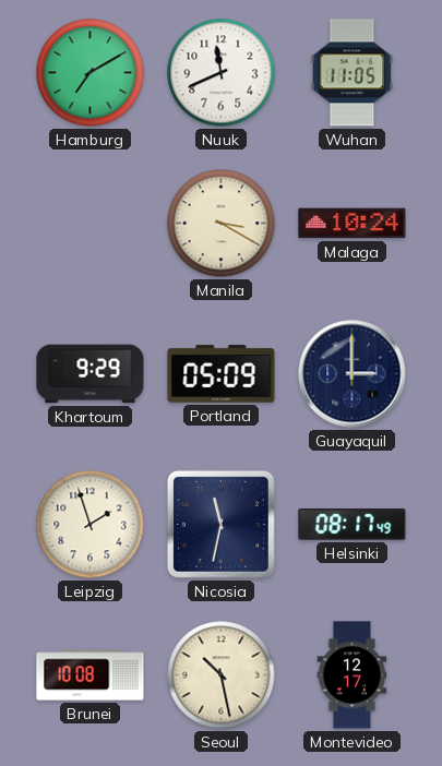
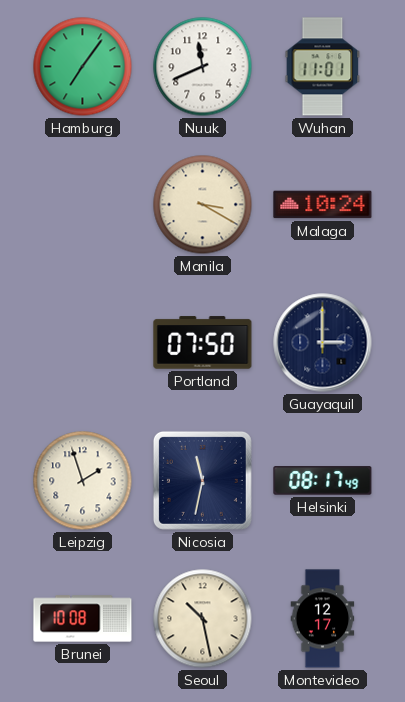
Hamburg: 7:10 -> 7:06 (83, 67)
Wuhan: 11:05 -> 11:01 (323, 67)
Khartoum: 9:29 -> none (91, 374)
Portland: 05:09 -> 07:50 (203, 343)
